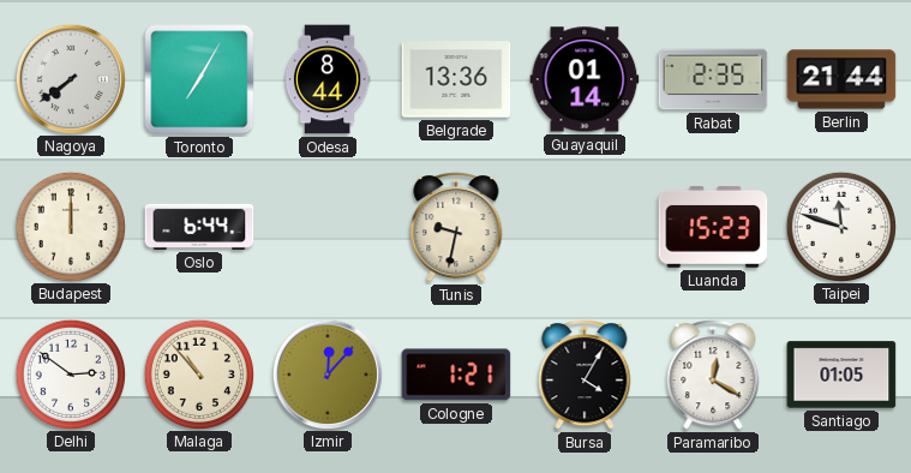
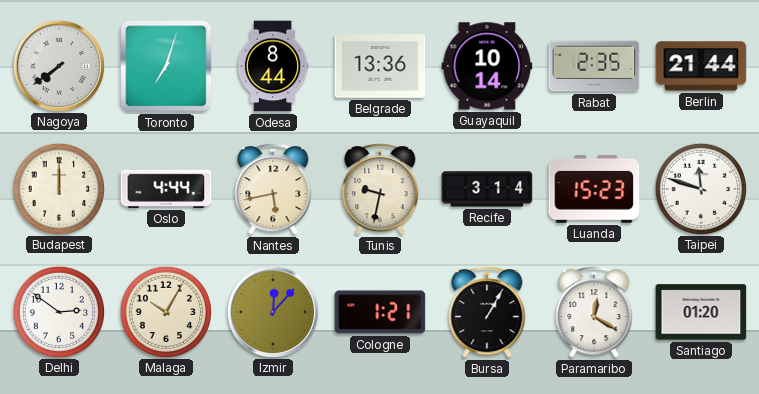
Toronto: 7:05 -> 7:03 (166, 66)
Guayaquil: 01:14 -> 10:14 (487, 66)
Oslo: 6:44 -> 4:44 (166, 189)
Nantes: none -> 5:43 (273, 190)
Recife: none -> 3:14 (487, 189)
Malaga: 10:53 -> 10:05 (165, 311)
Bursa: 4:05 -> 1:05 (487, 313)
Santiago: 01:05 -> 01:20 (701, 312)
